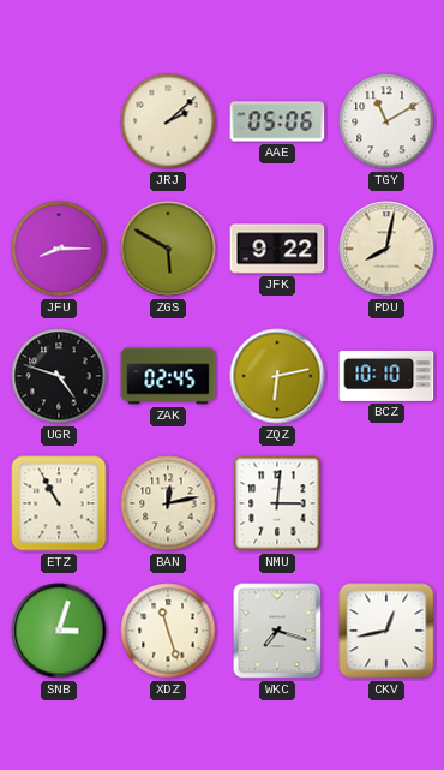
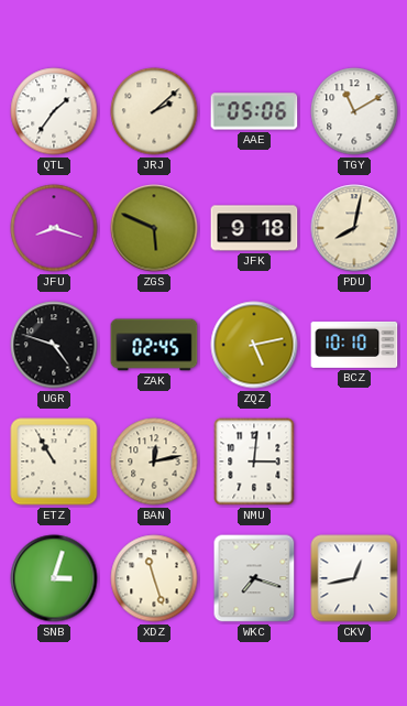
QTL: none -> 1:36 (54, 111)
JFU: 8:15 -> 8:18 (54, 228)
ZGS: 5:50 -> 5:49 (154, 228)
JFK: 9:22 -> 9:18 (254, 228)
ZQZ: 6:13 -> 5:13 (254, 345)
